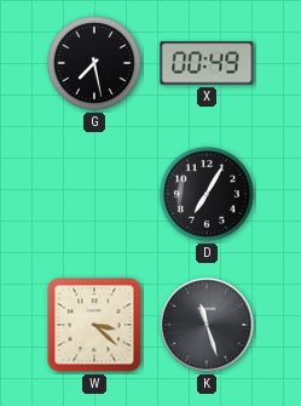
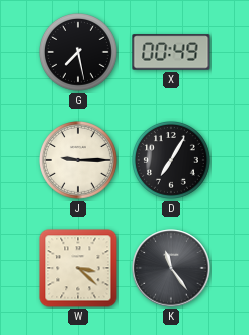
J: none -> 9:15 (79, 161)
K: 11:27 -> 11:24 (171, 268)
